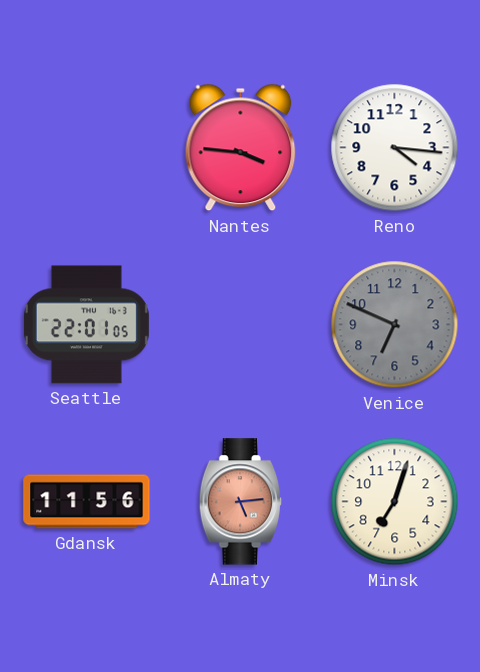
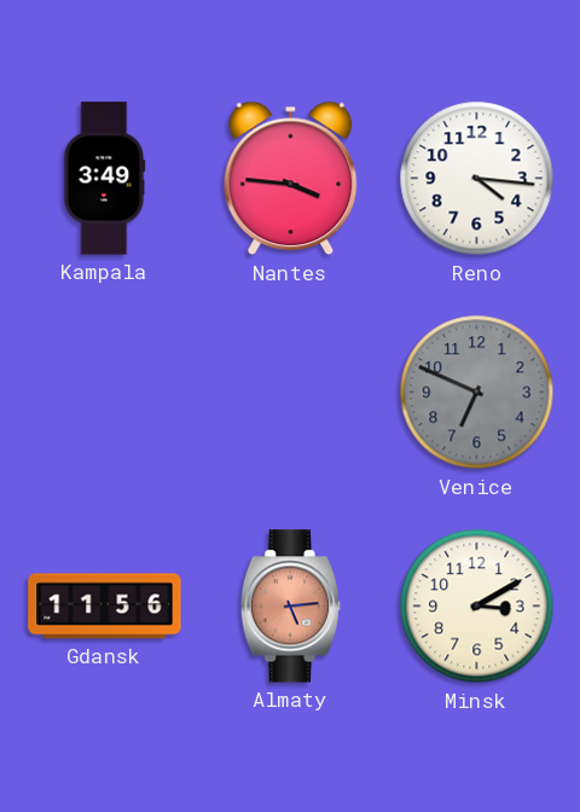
Kampala: none -> 3:49 (105, 179)
Seattle: 22:01 -> none (86, 325)
Minsk: 7:03 -> 3:10 (477, 607)
